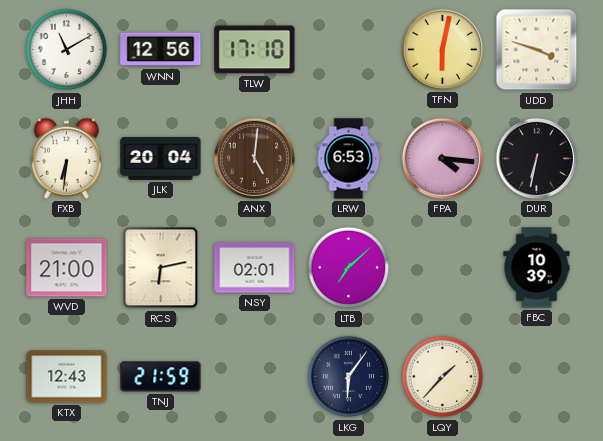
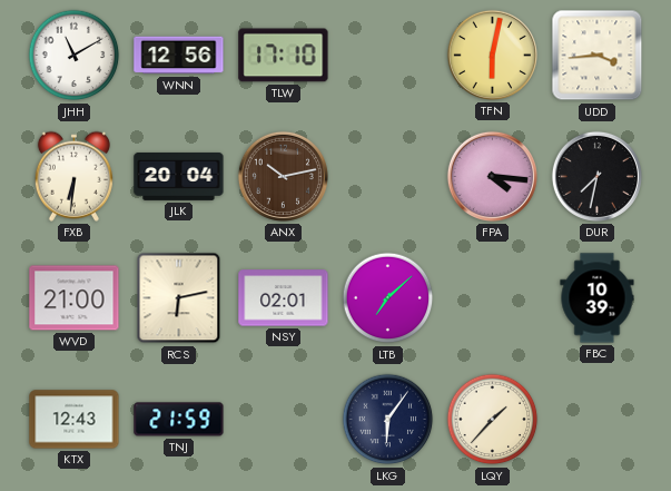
UDD: 3:48 -> 3:44 (598, 56)
ANX: 5:01 -> 10:13 (283, 176)
LRW: 6:53 -> none (349, 159)
DUR: 6:32 -> 7:32 (596, 176)
